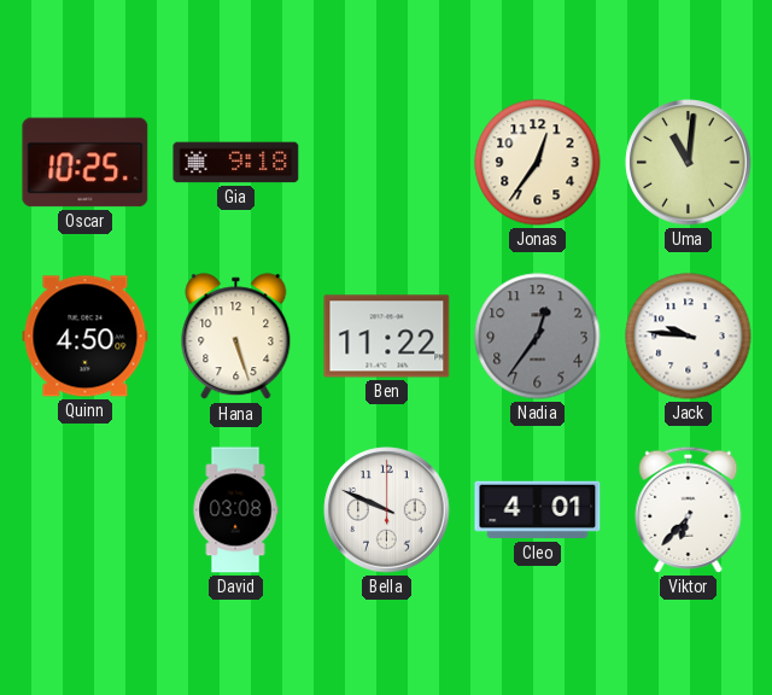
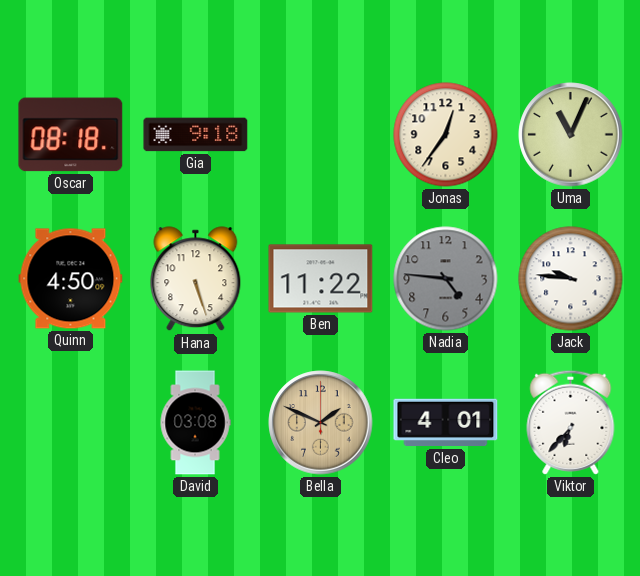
Oscar: 10:25 -> 08:18 (71, 135)
Uma: 11:01 -> 11:04 (571, 135)
Nadia: 12:36 -> 4:46 (446, 279)
Bella: 9:49 -> 1:49 (321, 423)
Bella dial: white -> champagne (321, 423)
